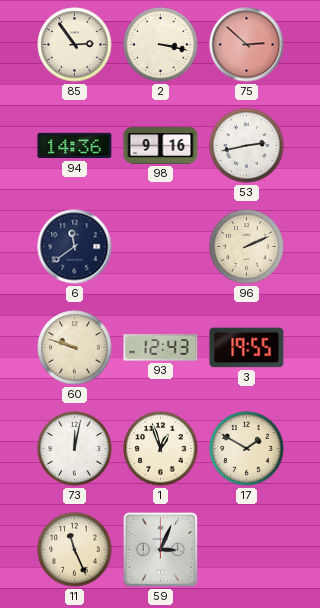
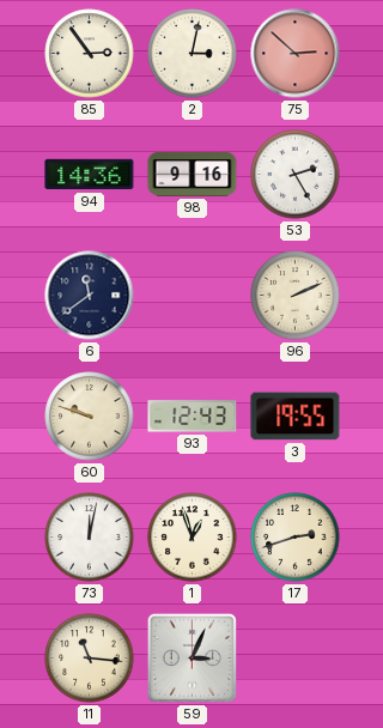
2: 3:17 -> 3:02 (193, 54)
53: 2:43 -> 2:25 (296, 175)
17: 1:50 -> 2:42 (296, 538)
11: 11:26 -> 11:16 (90, 659)
